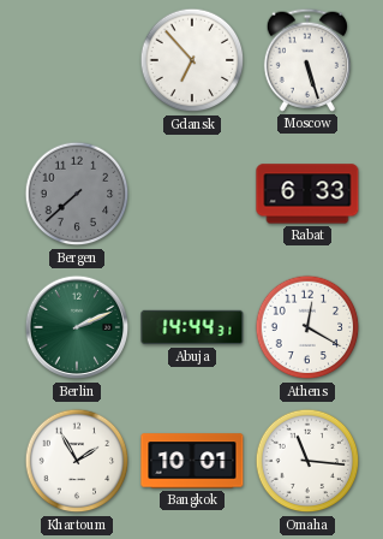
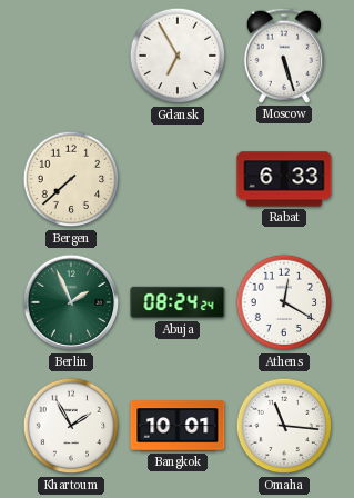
Gdansk: 6:53 -> 6:55 (178, 56)
Bergen dial: grey -> cream (71, 179)
Berlin: 2:11 -> 1:56 (71, 302)
Abuja: 14:44 -> 08:24 (178, 302)
